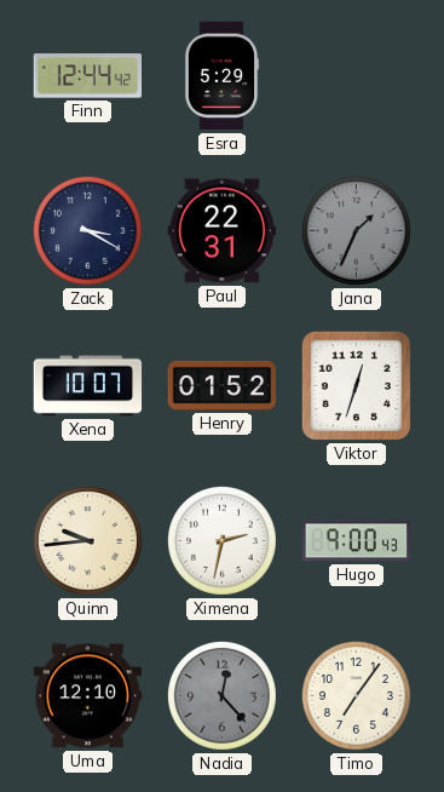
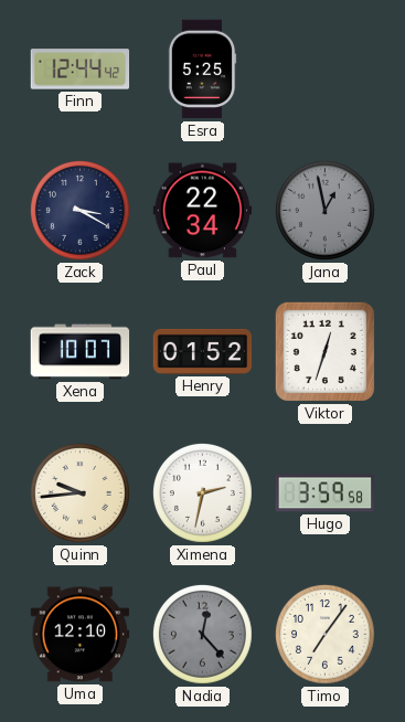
Esra: 5:29 -> 5:25 (202, 70)
Paul: 22:31 -> 22:34 (203, 211)
Jana: 1:34 -> 12:58 (324, 210)
Hugo: 9:00 -> 3:59 (326, 493)
